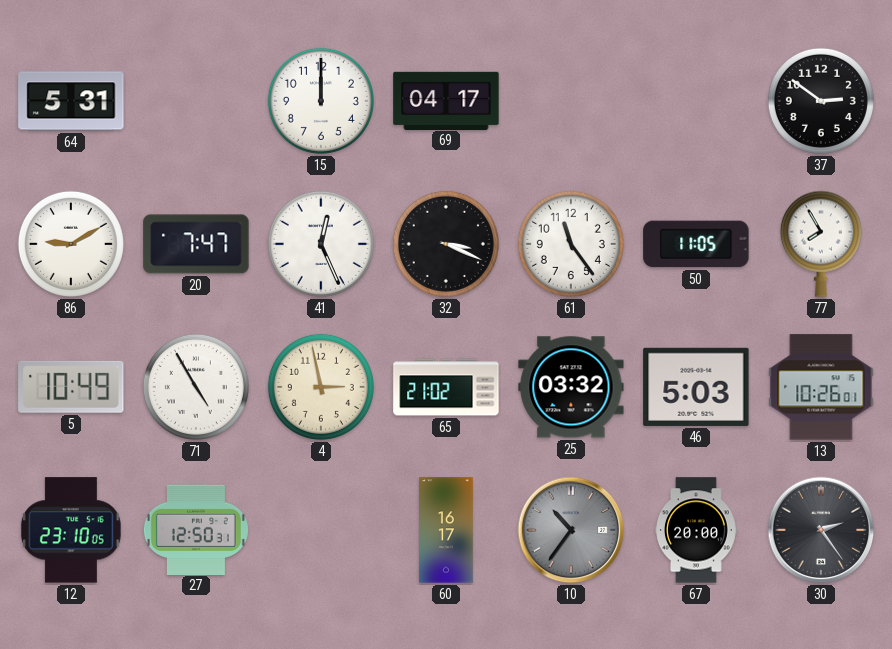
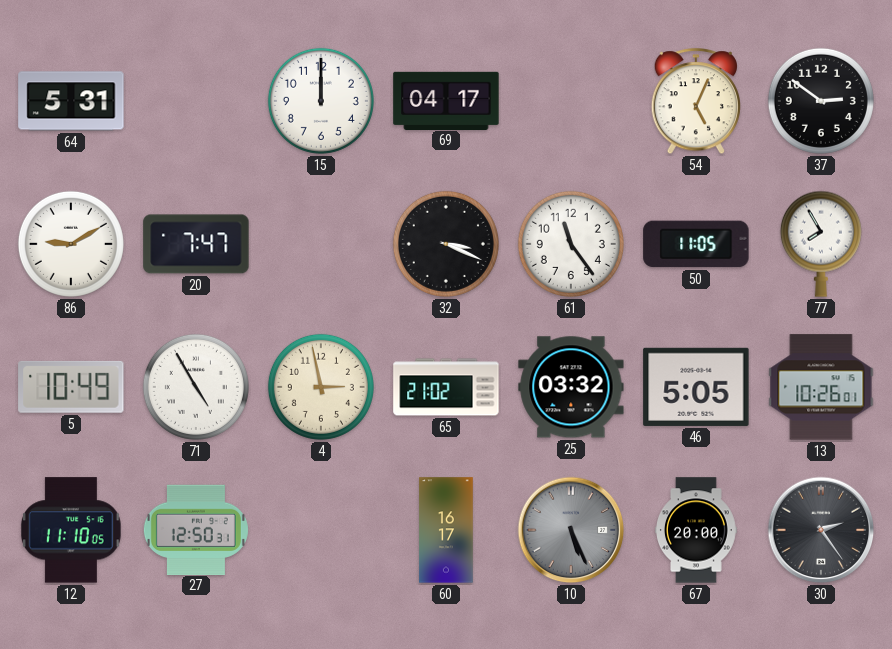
54: none -> 5:04 (696, 102)
41: 12:26 -> none (321, 244)
46: 5:03 -> 5:05 (696, 387)
12: 23:10 -> 11:10 (71, 530)
10: 10:36 -> 5:26 (571, 530)
